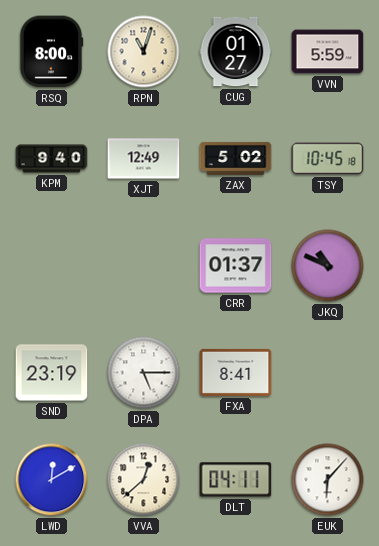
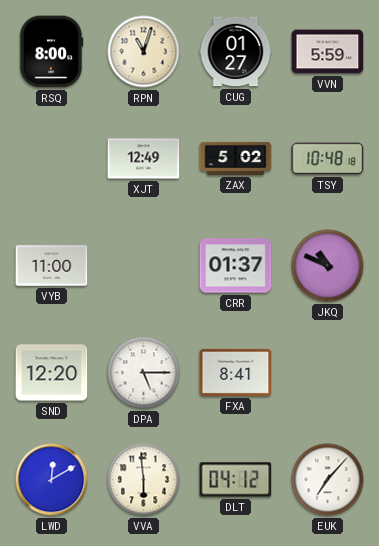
KPM: 9:40 -> none (52, 159)
TSY: 10:45 -> 10:48 (328, 159)
VYB: none -> 11:00 (52, 266)
SND: 23:19 -> 12:20 (52, 373)
VVA: 12:38 -> 5:59 (144, 480)
DLT: 04:11 -> 04:12 (236, 480)
EUK: 6:07 -> 7:07 (328, 480)
